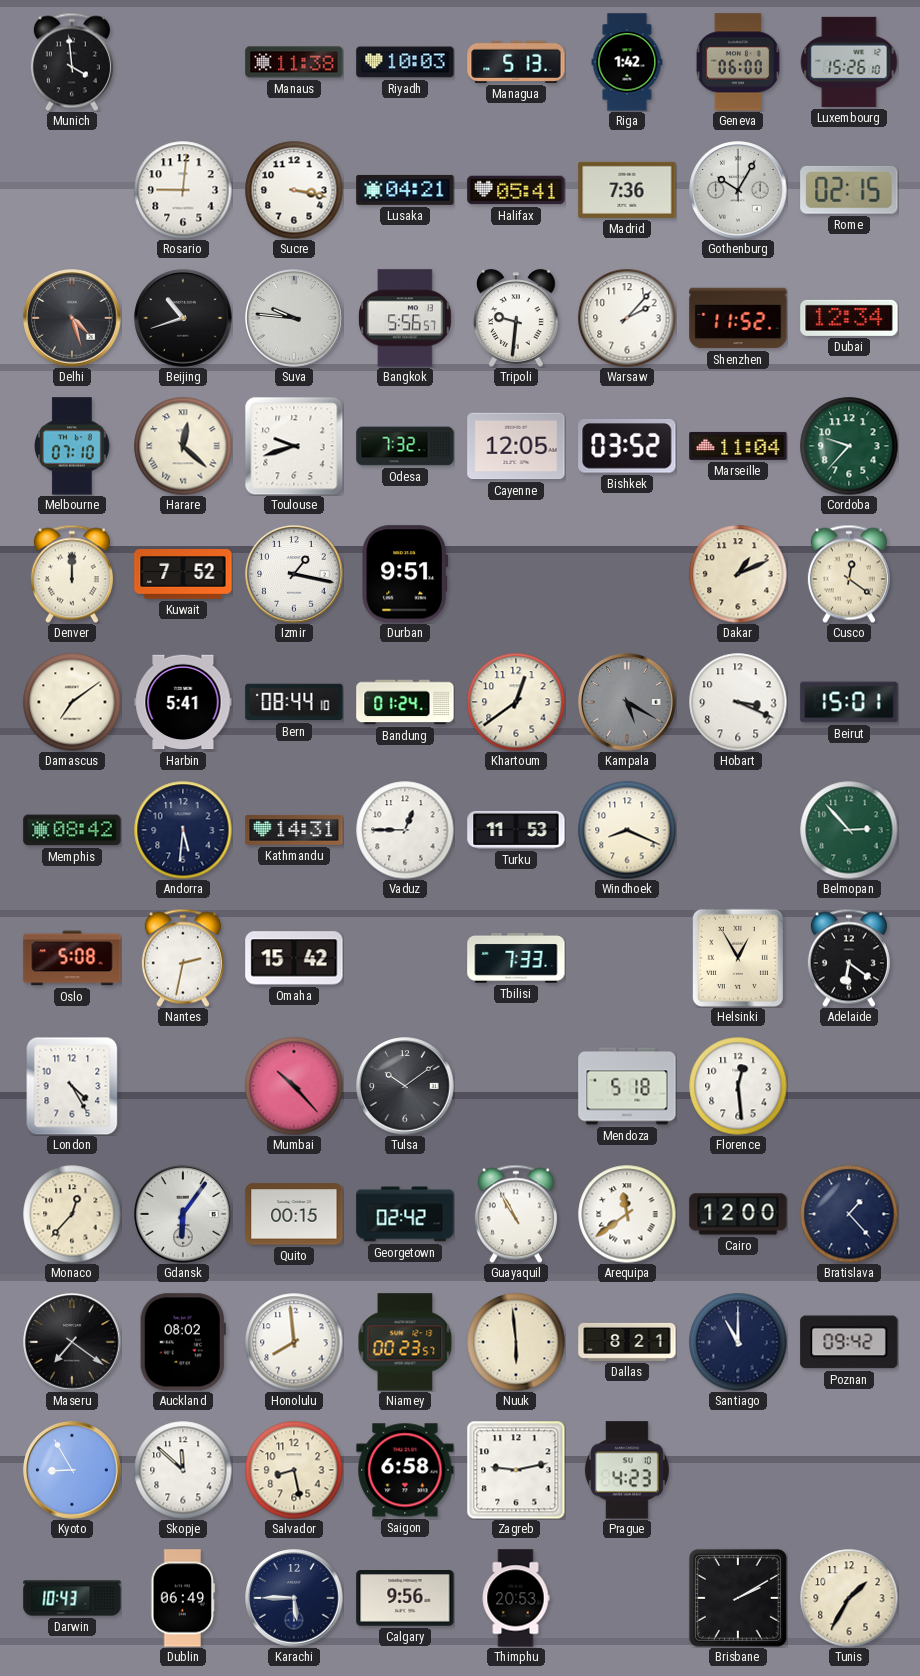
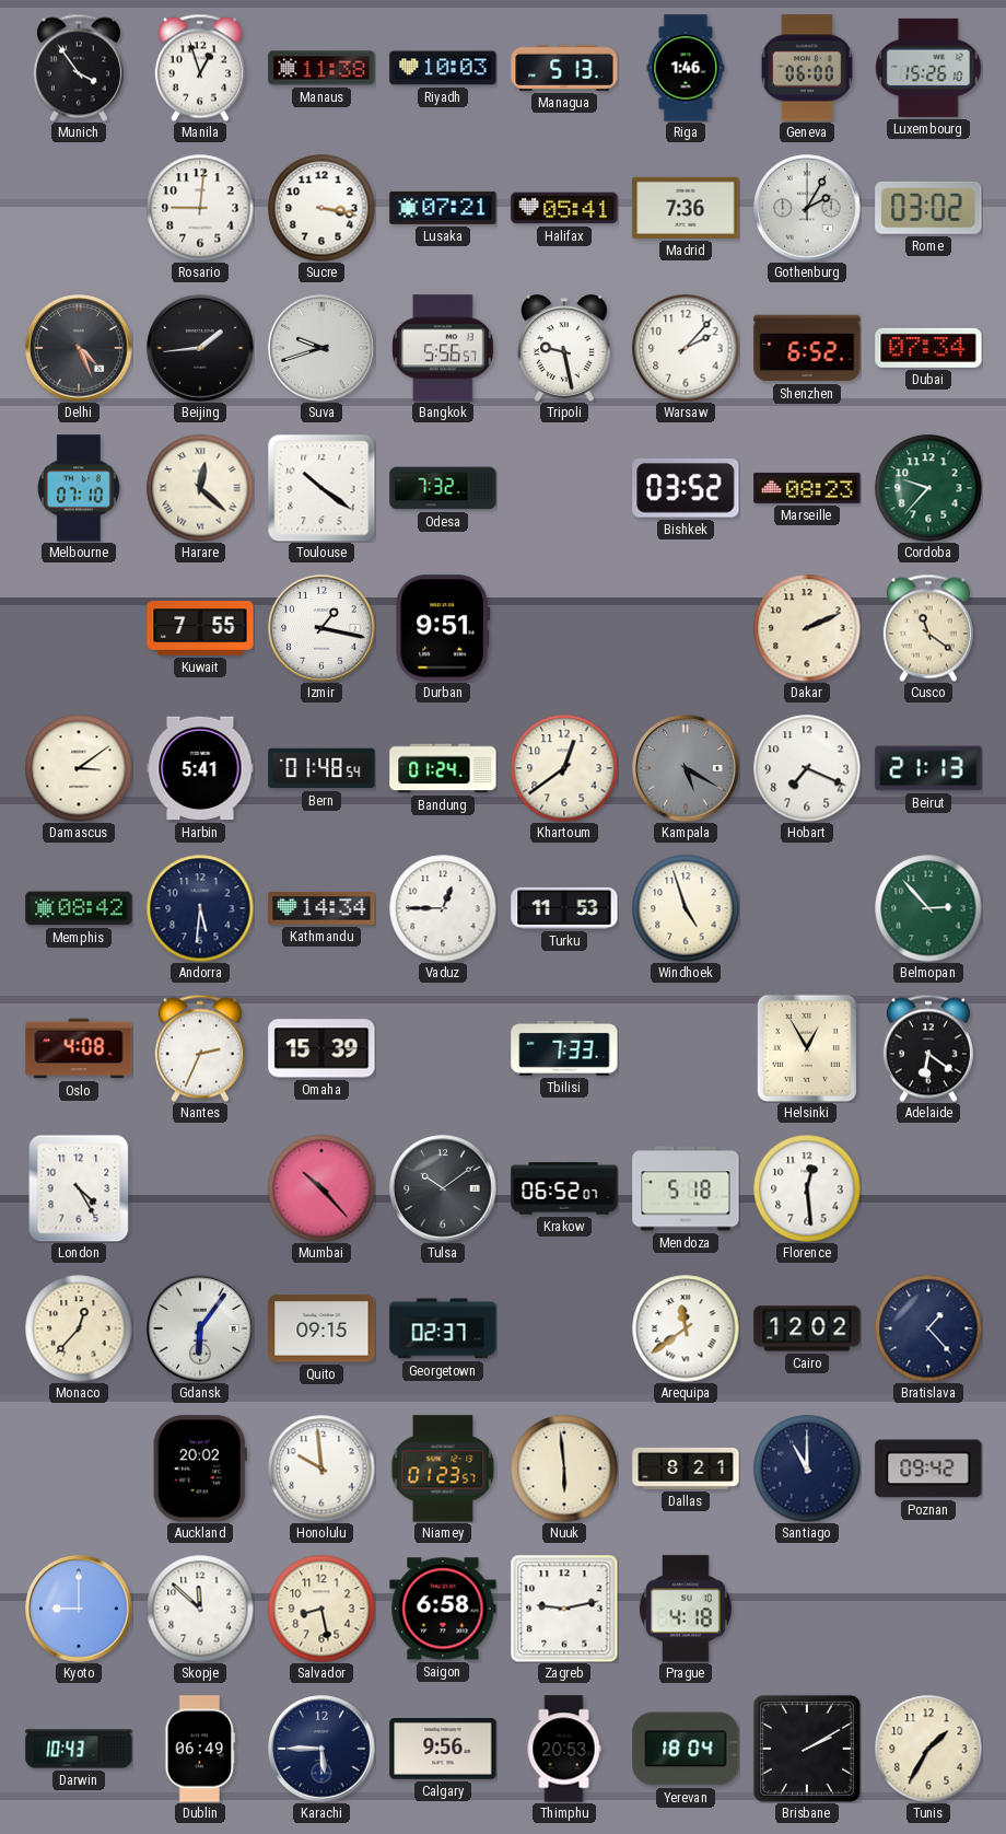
Munich: 3:59 -> 3:54 (79, 68)
Manila: none -> 12:57 (200, 68)
Riga: 1:42 -> 1:46 (686, 68)
Lusaka: 04:21 -> 07:21 (443, 208)
Gothenburg: 10:05 -> 2:05 (807, 208)
Rome: 02:15 -> 03:02 (928, 208)
Delhi: 4:27 -> 4:26 (79, 348)
Beijing: 10:42 -> 1:44 (200, 348)
Suva: 9:46 -> 9:42 (321, 348)
Tripoli: 9:31 -> 9:28 (564, 348)
Shenzhen: 11:52 -> 6:52 (807, 348)
Dubai: 12:34 -> 07:34 (928, 348)
Toulouse: 9:42 -> 10:21 (321, 488)
Cayenne: 12:05 -> none (516, 446)
Marseille: 11:04 -> 08:23 (807, 488)
Denver: 12:00 -> none (72, 574)
Kuwait: 7:52 -> 7:55 (200, 628)
Dakar: 1:11 -> 2:11 (807, 628)
Cusco: 12:21 -> 11:21 (928, 628)
Damascus: 7:09 -> 3:09 (79, 768)
Bern: 08:44 -> 01:48 (321, 768)
Hobart: 3:19 -> 7:19 (807, 768)
Beirut: 15:01 -> 21:13 (928, 768)
Kathmandu: 14:31 -> 14:34 (321, 908)
Windhoek: 8:19 -> 4:57 (686, 908)
Oslo: 5:08 -> 4:08 (79, 1048)
Nantes: 2:32 -> 2:34 (200, 1048)
Omaha: 15:42 -> 15:39 (321, 1048)
Krakow: none -> 06:52 (564, 1188)
Quito: 00:15 -> 09:15 (321, 1328)
Georgetown: 02:42 -> 02:37 (443, 1328)
Guayaquil: 10:55 -> none (516, 1214)
Cairo: 12:00 -> 12:02 (807, 1328)
Maseru: 7:21 -> none (72, 1342)
Auckland: 08:02 -> 20:02 (200, 1469)
Honolulu: 7:59 -> 9:59 (321, 1469)
Niamey: 00:23 -> 01:23 (443, 1469)
Kyoto: 8:55 -> 9:00 (79, 1609)
Prague: 4:23 -> 4:18 (686, 1609)
Yerevan: none -> 18:04 (686, 1749)
